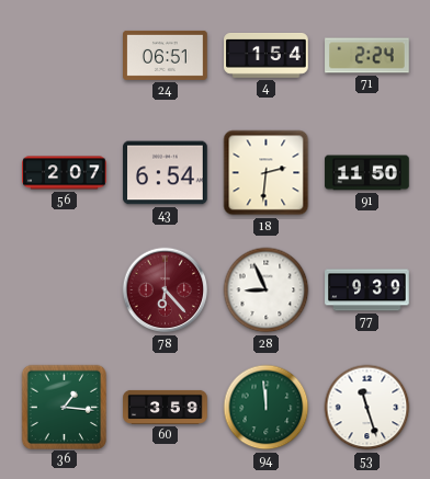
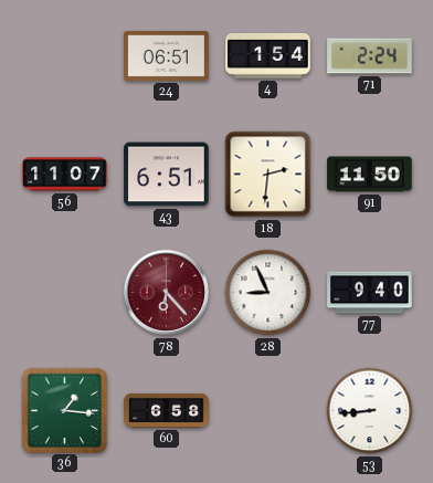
56: 2:07 -> 11:07 (65, 175)
43: 6:54 -> 6:51 (167, 175)
77: 9:39 -> 9:40 (370, 293)
60: 3:59 -> 6:58 (167, 410)
94: 11:59 -> none (267, 408)
53: 11:27 -> 8:44 (370, 411)
